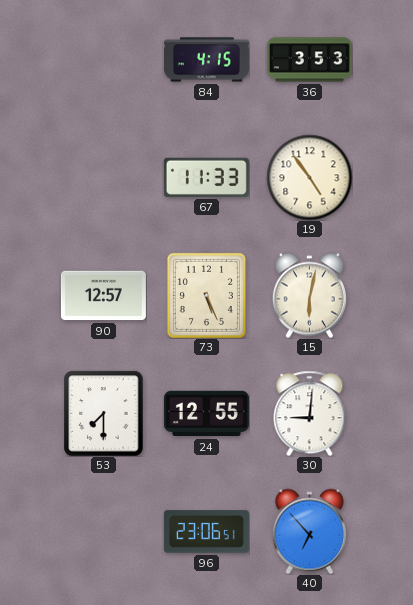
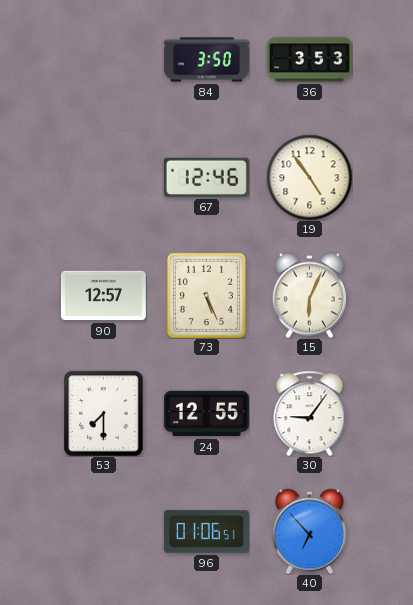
84: 4:15 -> 3:50 (206, 60)
67: 11:33 -> 12:46 (206, 177)
15: 6:02 -> 6:04 (309, 295)
30: 9:01 -> 9:06 (310, 413)
96: 23:06 -> 01:06 (206, 532)
